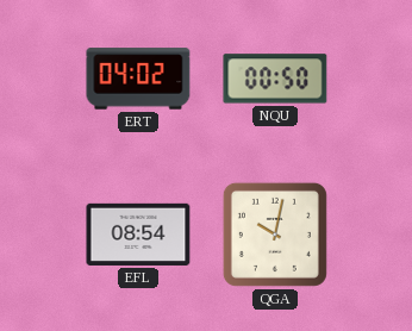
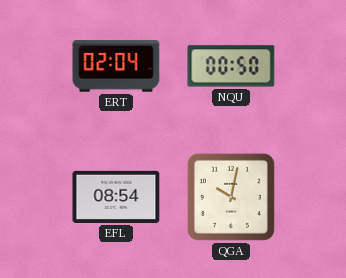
ERT: 04:02 -> 02:04 (116, 66)
